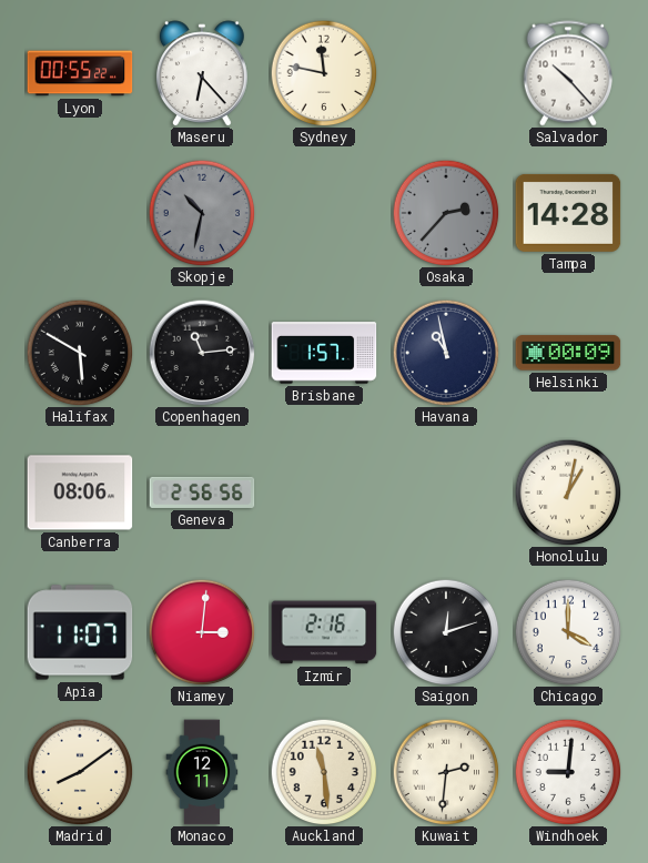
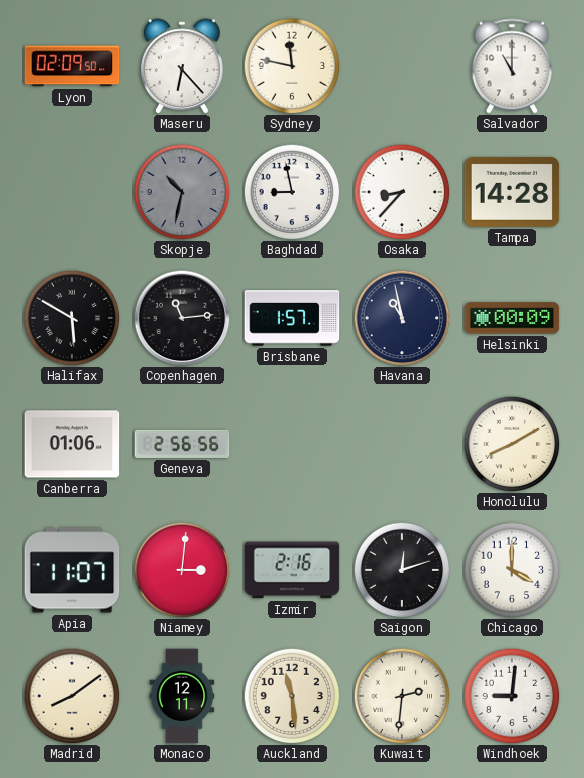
Lyon: 00:55 -> 02:09 (72, 66)
Salvador: 10:23 -> 11:00 (512, 66)
Baghdad: none -> 8:58 (292, 192)
Osaka: 2:37 -> 8:37 (402, 192)
Osaka dial: grey -> white (402, 192)
Canberra: 08:06 -> 01:06 (72, 444)
Honolulu: 1:02 -> 8:10 (512, 444)
